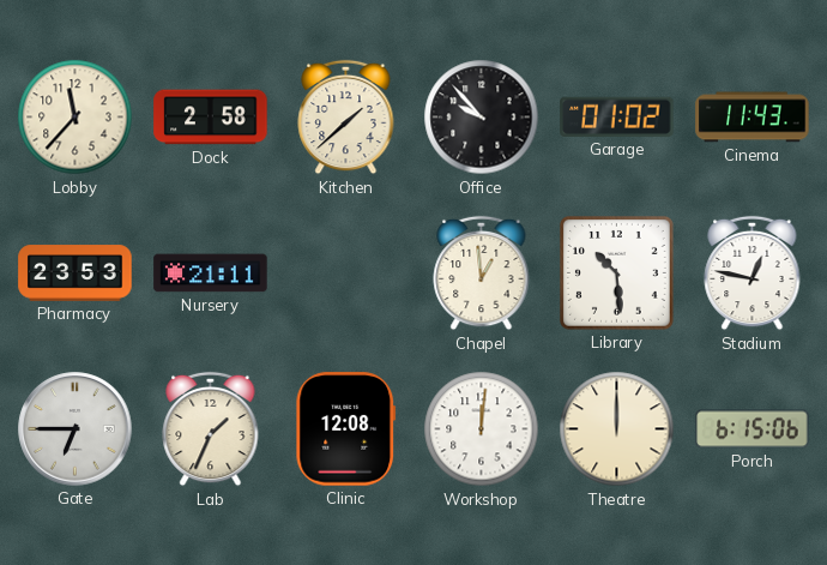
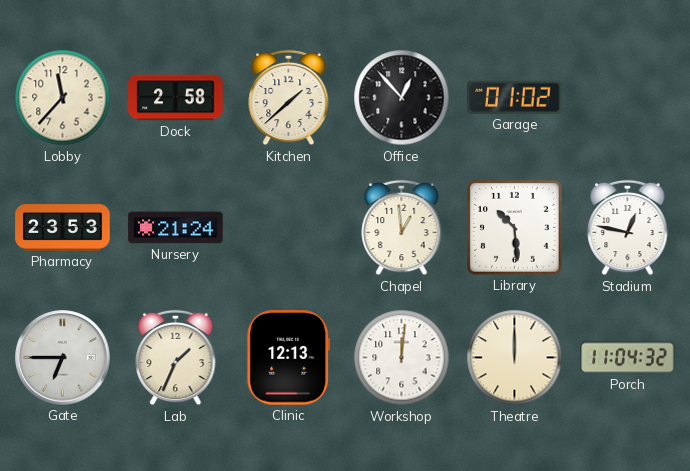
Office: 9:53 -> 12:53 (402, 98)
Cinema: 11:43 -> none (753, 118)
Nursery: 21:11 -> 21:24 (176, 228)
Clinic: 12:08 -> 12:13 (289, 358)
Porch: 6:15 -> 11:04 (628, 358)
